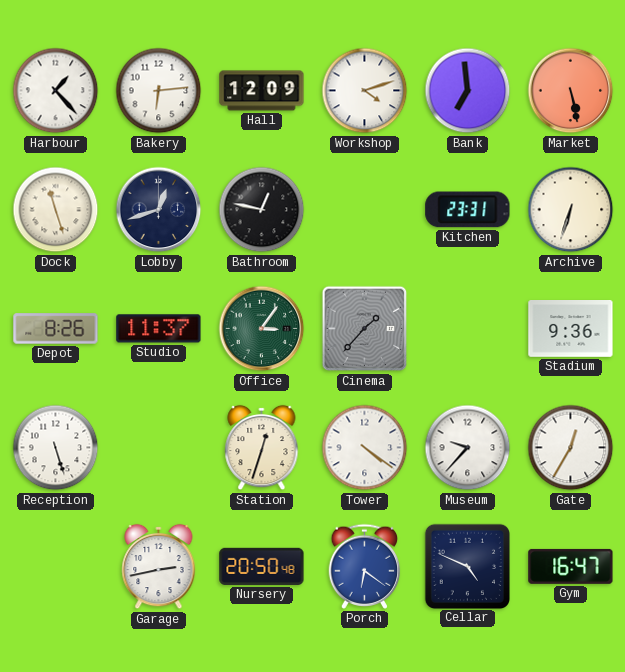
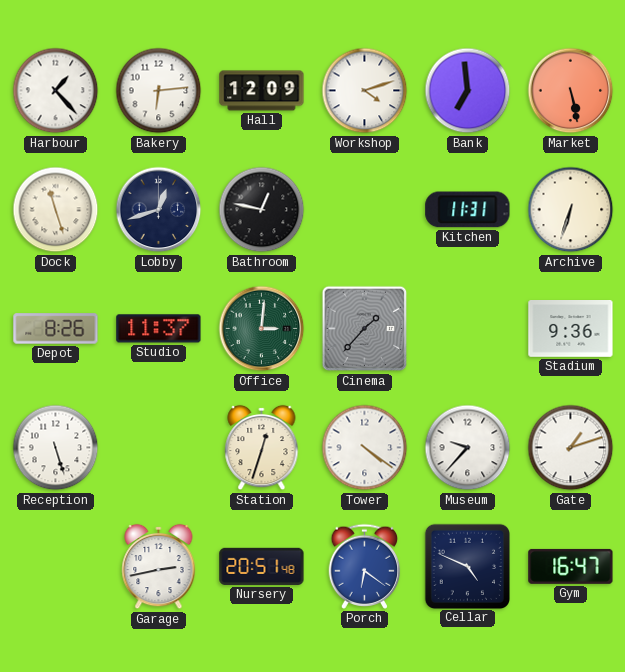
Kitchen: 23:31 -> 11:31 (468, 210)
Office: 3:06 -> 3:01 (262, 329)
Gate: 12:35 -> 1:12 (571, 448)
Nursery: 20:50 -> 20:51 (262, 566)
